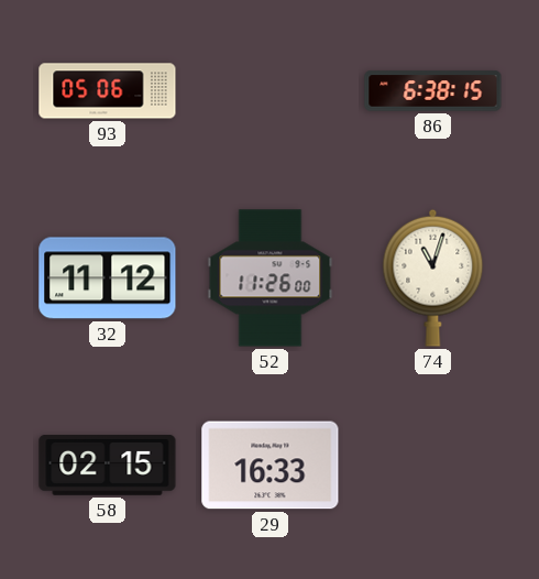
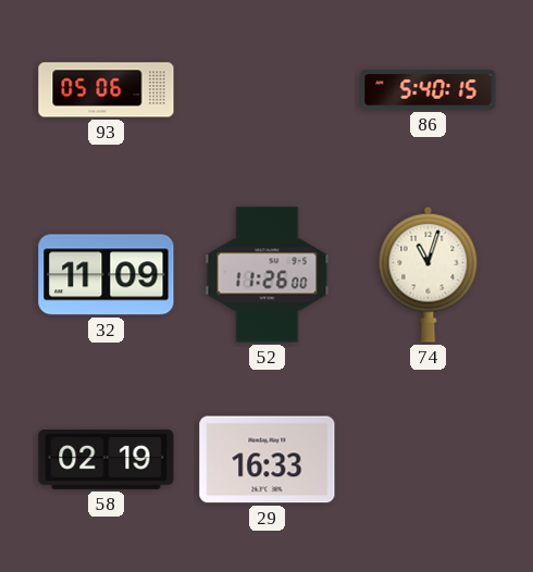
86: 6:38 -> 5:40 (429, 90)
32: 11:12 -> 11:09 (107, 275)
58: 02:15 -> 02:19 (107, 460)
